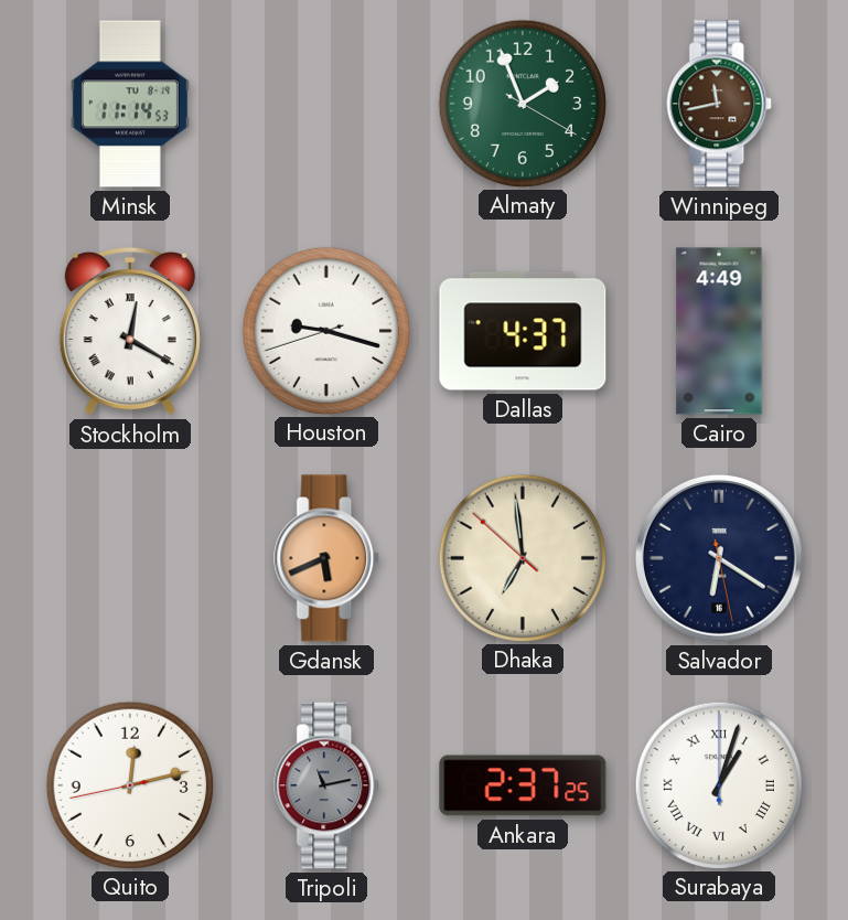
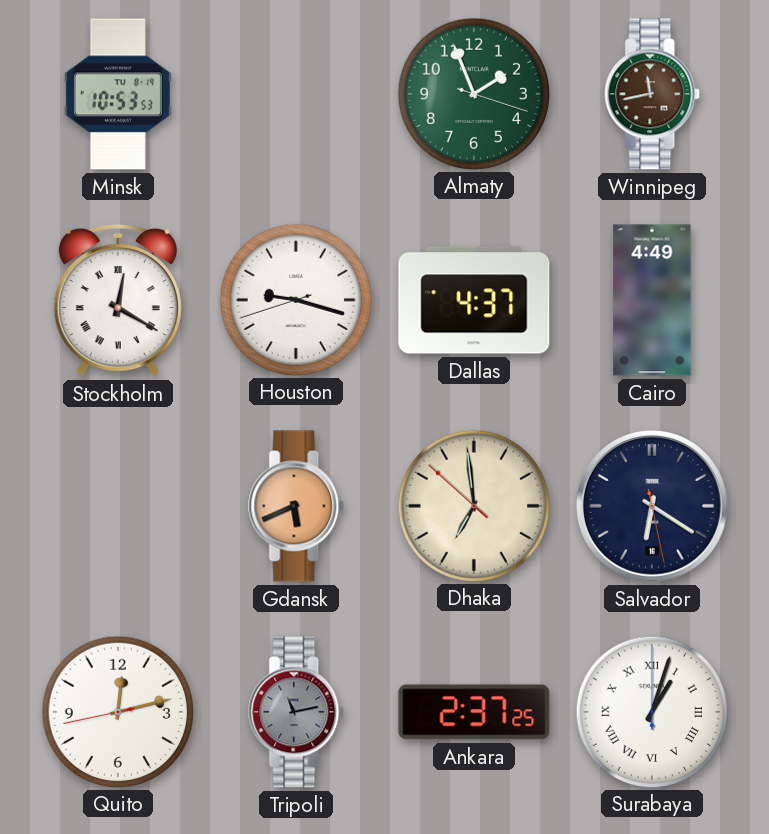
Minsk: 11:14 -> 10:53 (118, 94)
Almaty: 1:56:20 -> 1:56:18 (473, 93)
